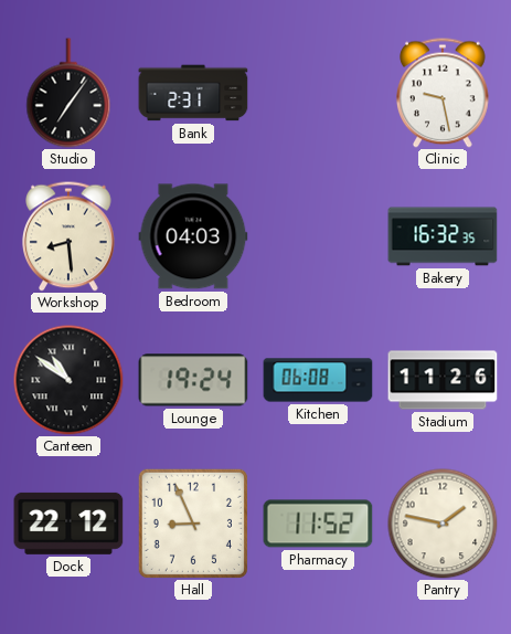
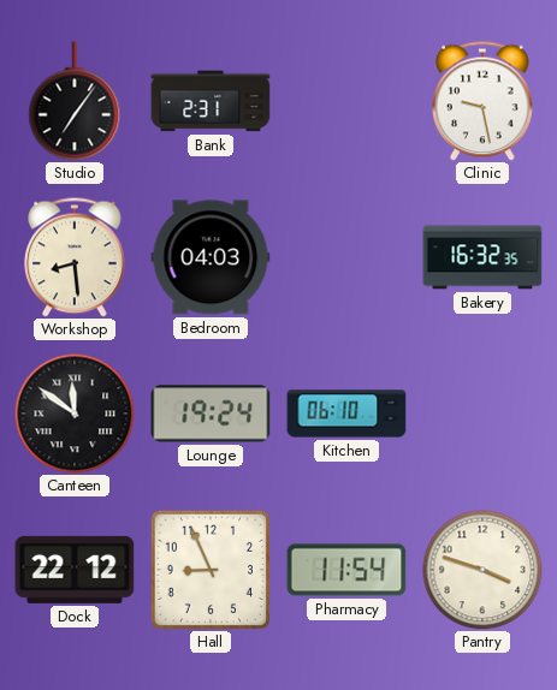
Canteen: 10:51 -> 11:51 (75, 414)
Kitchen: 06:08 -> 06:10 (346, 414)
Stadium: 11:26 -> none (443, 380)
Pharmacy: 11:52 -> 11:54 (346, 570)
Pantry: 1:47 -> 3:48 (482, 570)
